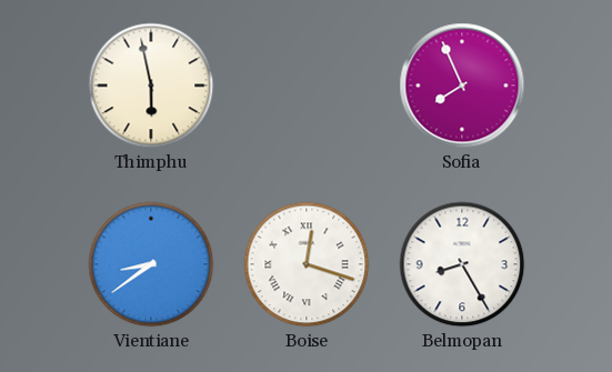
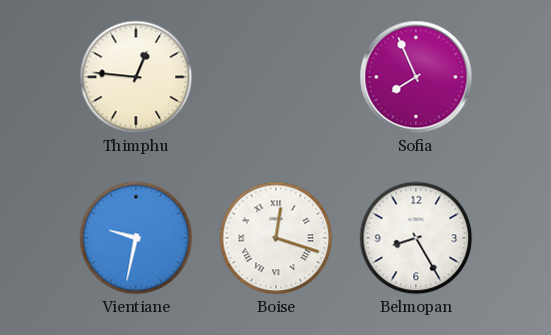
Thimphu: 5:58 -> 12:46 (136, 77)
Vientiane: 8:39 -> 9:32 (136, 238)
